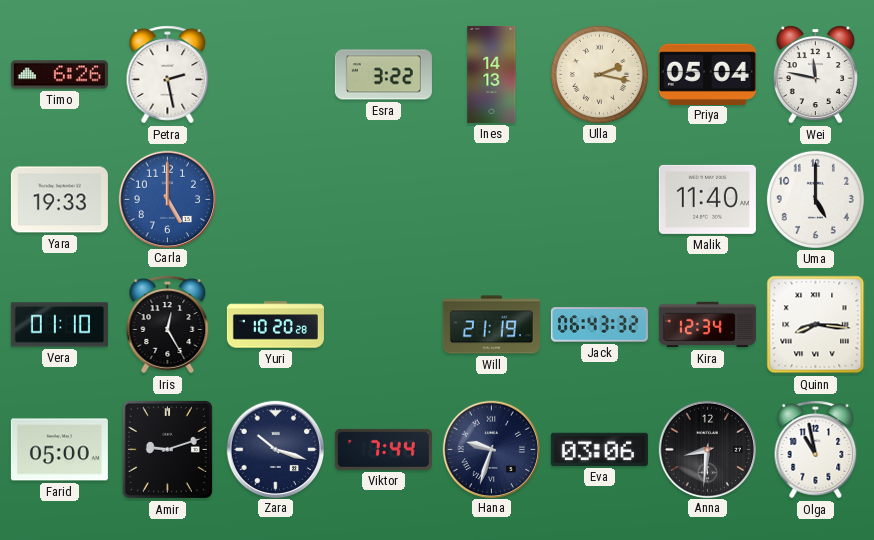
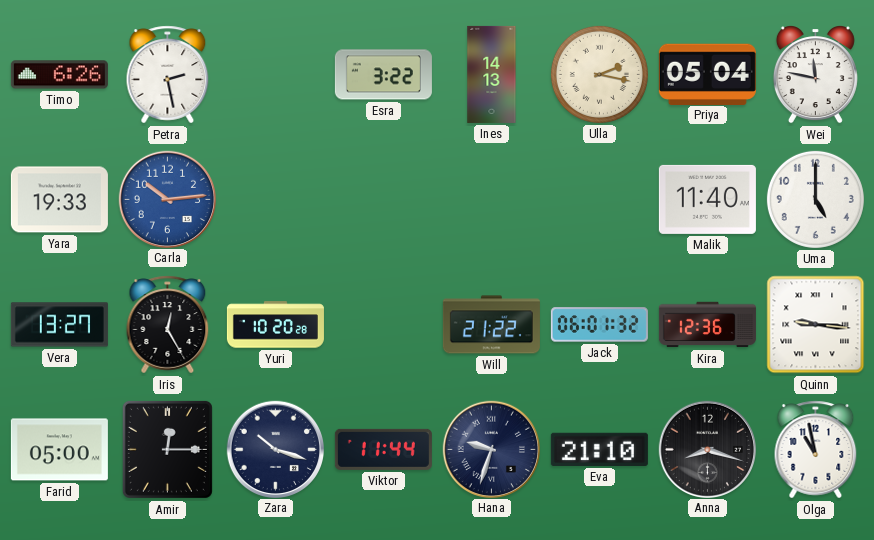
Carla: 5:00 -> 10:14 (167, 199)
Vera: 01:10 -> 13:27 (59, 325)
Will: 21:19 -> 21:22 (491, 325)
Jack: 06:43 -> 06:01 (599, 325)
Kira: 12:34 -> 12:36 (707, 325)
Quinn: 8:16 -> 9:16 (816, 325)
Amir: 9:12 -> 12:15 (167, 449)
Viktor: 7:44 -> 11:44 (383, 449)
Eva: 03:06 -> 21:10 (599, 449)
Anna: 8:31 -> 8:18 (707, 449)
